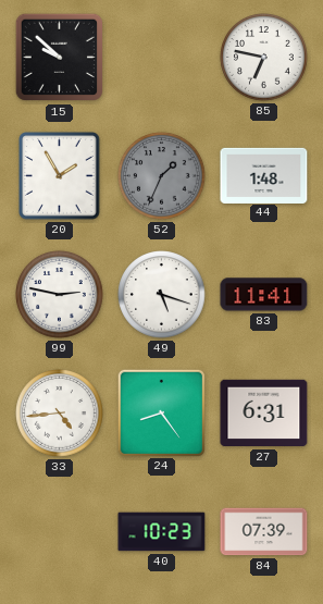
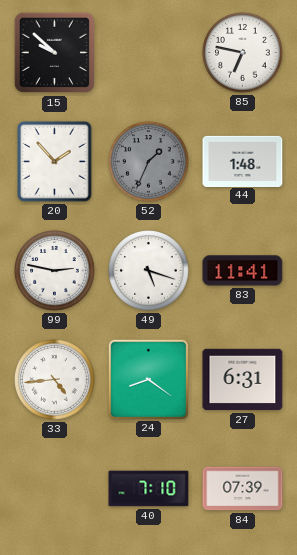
20: 1:55 -> 1:53 (55, 162)
24: 8:24 -> 8:21 (148, 379)
40: 10:23 -> 7:10 (149, 489)
